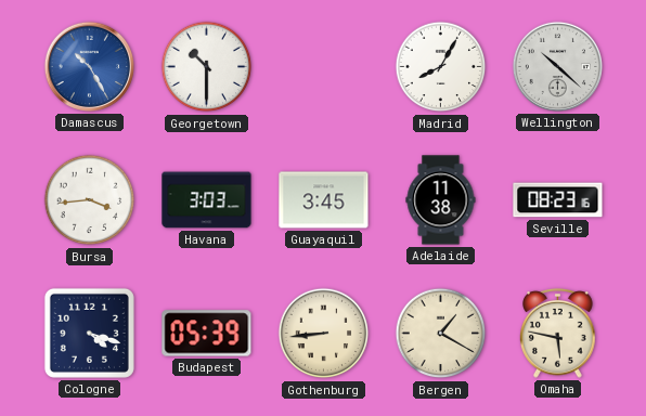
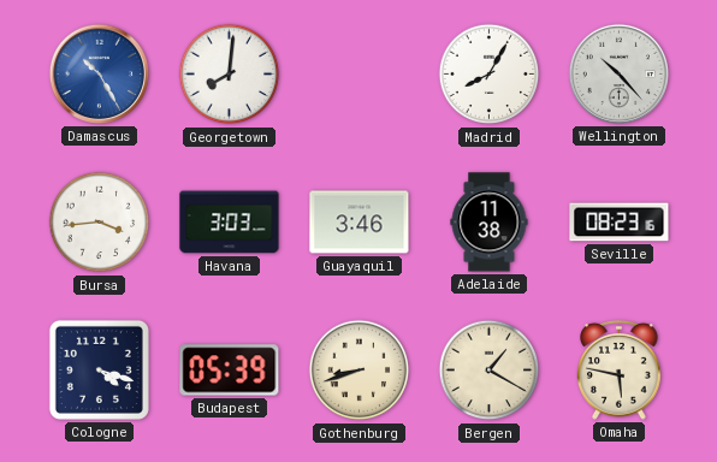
Georgetown: 10:30 -> 8:01 (230, 75)
Wellington: 10:22 -> 10:23 (618, 73)
Guayaquil: 3:45 -> 3:46 (360, 223)
Gothenburg: 8:44 -> 8:42 (360, 371)
